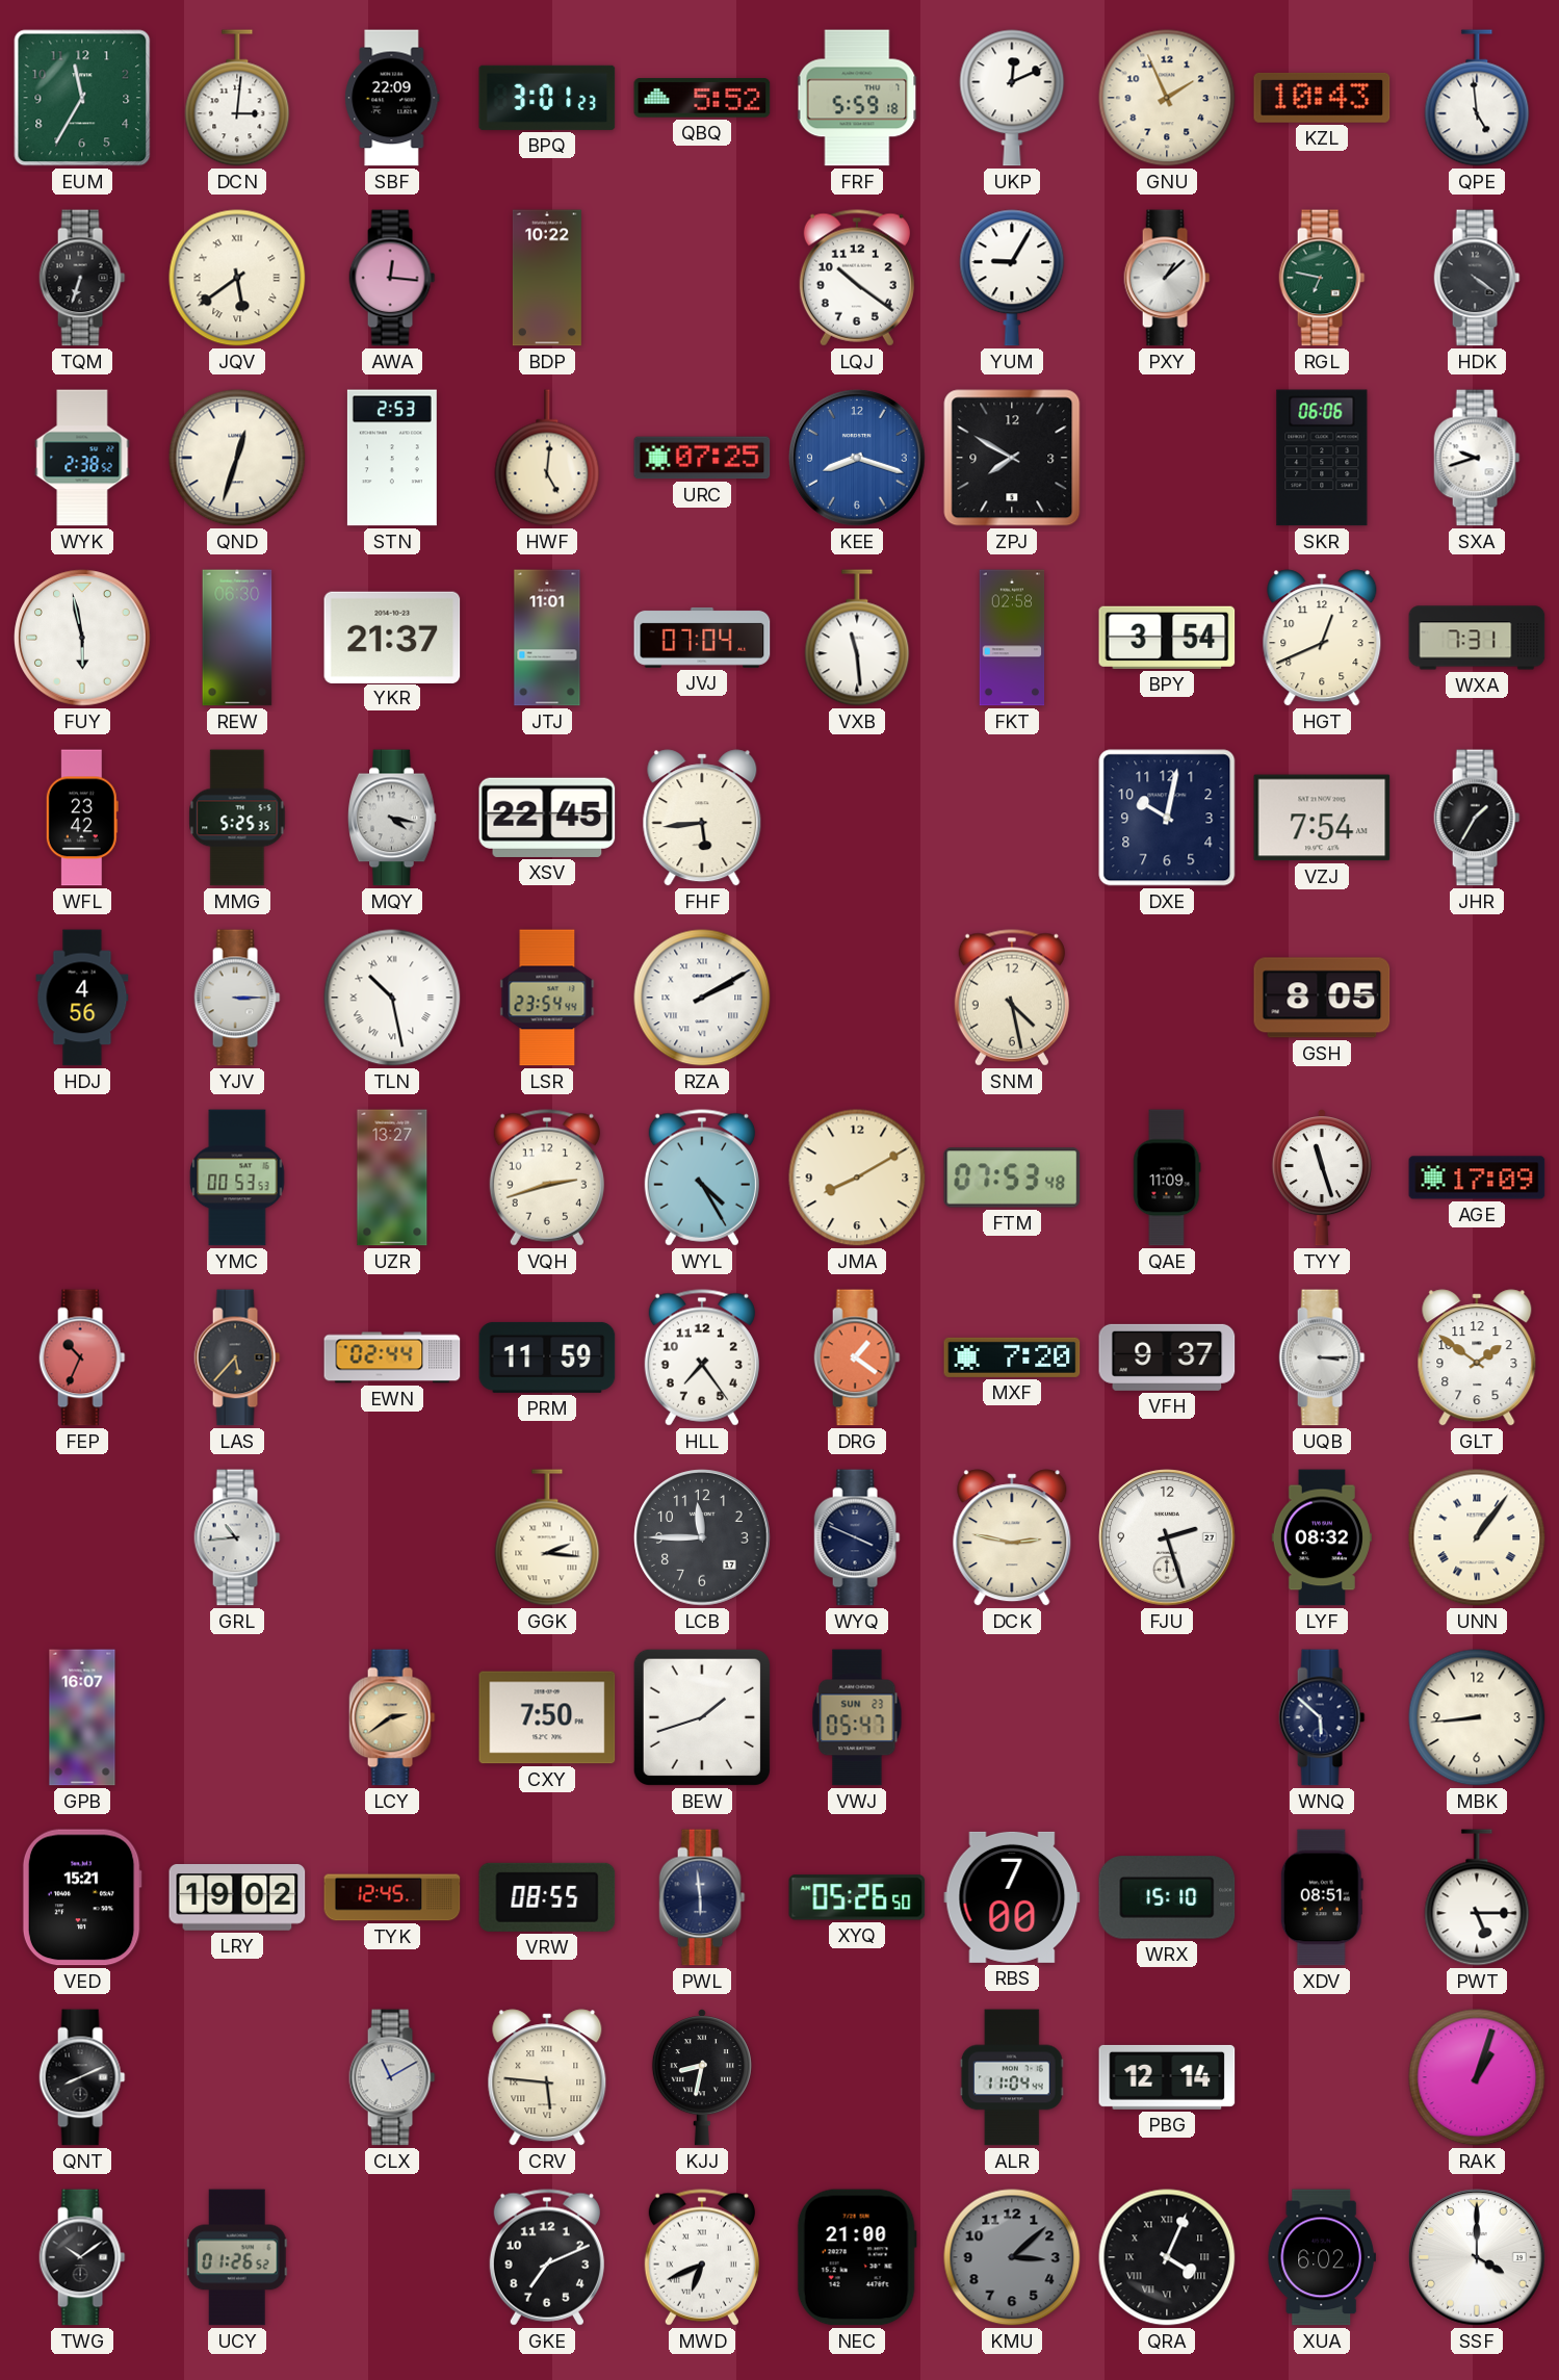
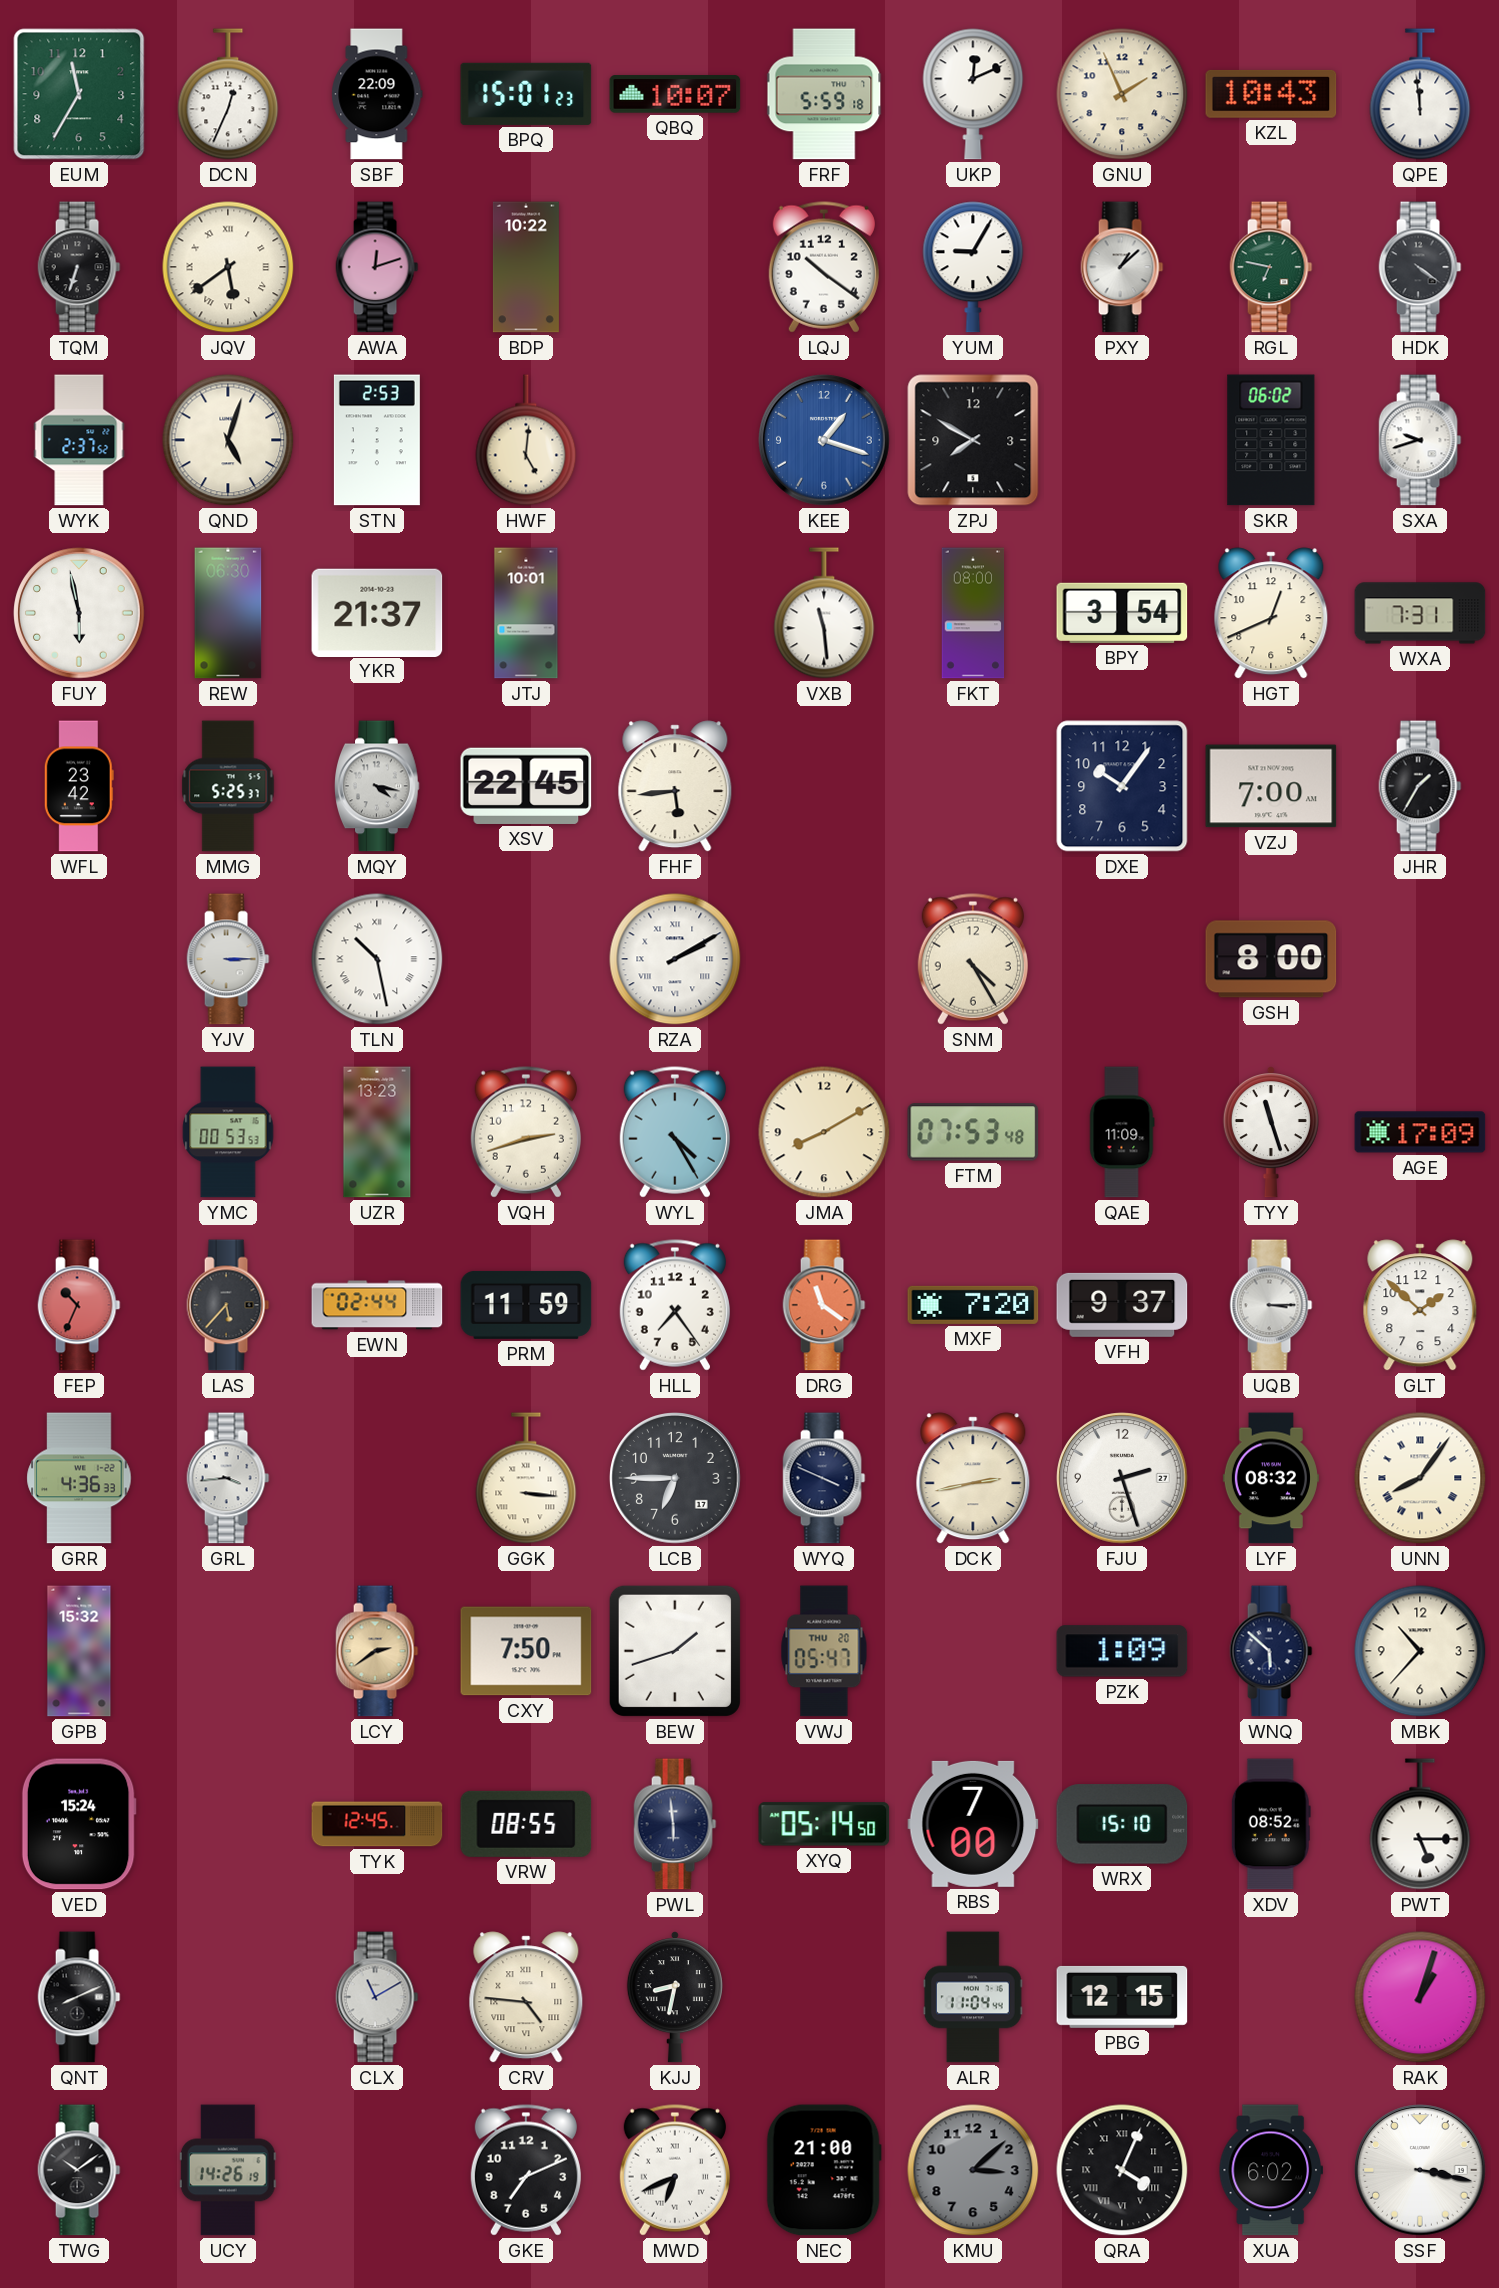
DCN: 3:01 -> 12:34 (228, 94)
BPQ: 3:01 -> 15:01 (526, 94)
QBQ: 5:52 -> 10:07 (675, 94)
QPE: 4:59 -> 11:59 (1420, 94)
AWA: 12:16 -> 12:12 (377, 267)
WYK: 2:38 -> 2:37 (79, 440)
QND: 12:33 -> 5:03 (228, 440)
URC: 07:25 -> none (702, 458)
KEE: 8:18 -> 1:18 (824, 440)
SKR: 06:06 -> 06:02 (1271, 440)
JTJ: 11:01 -> 10:01 (526, 613)
JVJ: 07:04 -> none (702, 638)
FKT: 02:58 -> 08:00 (973, 613)
MMG: 5:25:35 -> 5:25:37 (228, 786)
DXE: 10:02 -> 10:06 (1122, 786)
VZJ: 7:54 -> 7:00 (1271, 786)
HDJ: 4:56 -> none (82, 998)
LSR: 23:54 -> none (547, 998)
SNM: 4:28 -> 4:25 (973, 959)
GSH: 8:05 -> 8:00 (1271, 959)
UZR: 13:27 -> 13:23 (377, 1132)
DRG: 1:21 -> 11:21 (824, 1305)
GLT: 1:51 -> 1:52 (1420, 1305)
GRR: none -> 4:36 (79, 1478)
GRL: 10:44 -> 3:44 (228, 1478)
GGK: 2:16 -> 3:16 (526, 1478)
LCB: 11:45 -> 6:45 (675, 1478)
DCK: 2:47 -> 2:43 (973, 1478)
UNN: 1:06 -> 8:06 (1420, 1478)
GPB: 16:07 -> 15:32 (79, 1651)
VWJ date: SUN 23 -> THU 20 (824, 1651)
PZK: none -> 1:09 (1122, 1651)
MBK: 8:44 -> 10:37 (1420, 1651)
VED: 15:21 -> 15:24 (79, 1824)
LRY: 19:02 -> none (237, 1898)
XYQ: 05:26 -> 05:14 (824, 1824)
XDV: 08:51 -> 08:52 (1271, 1824)
CRV: 5:46 -> 4:46 (526, 1997)
PBG: 12:14 -> 12:15 (1122, 1997)
UCY: 01:26 -> 14:26 (228, 2170)
SSF: 4:00 -> 3:17 (1420, 2170)
